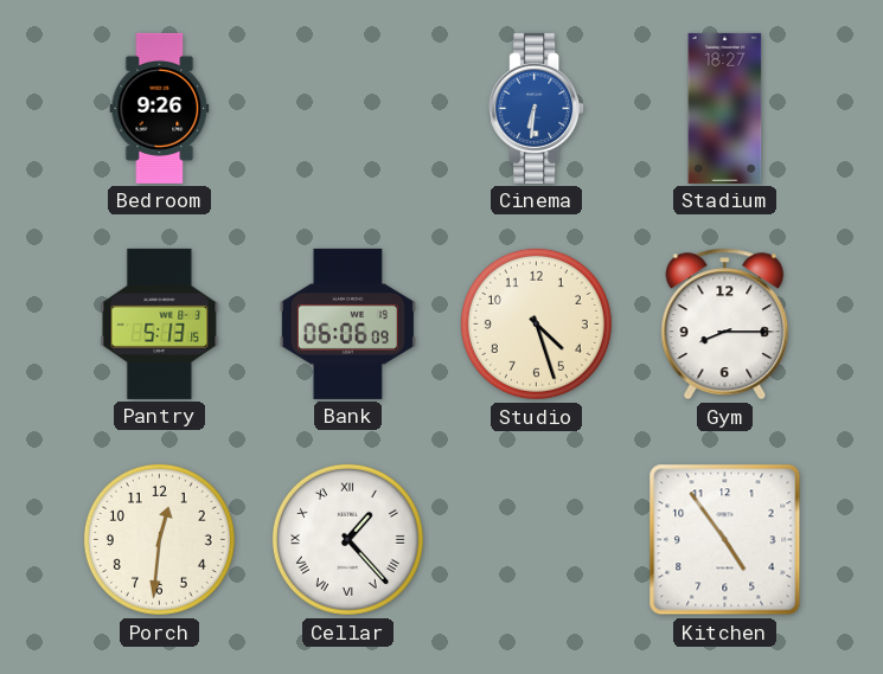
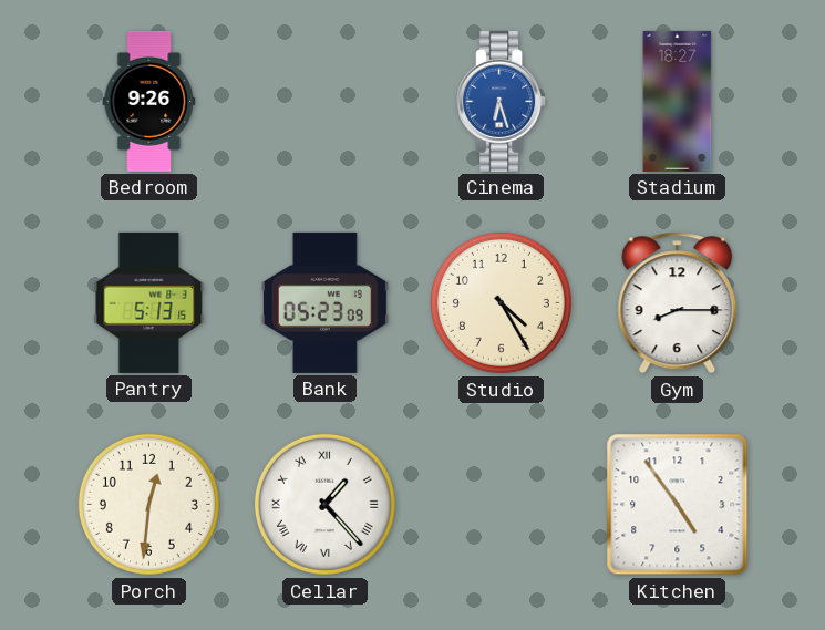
Cinema: 6:31 -> 6:27 (502, 101)
Bank: 06:06 -> 05:23 (324, 302)
Studio: 4:27 -> 4:25 (501, 302)
